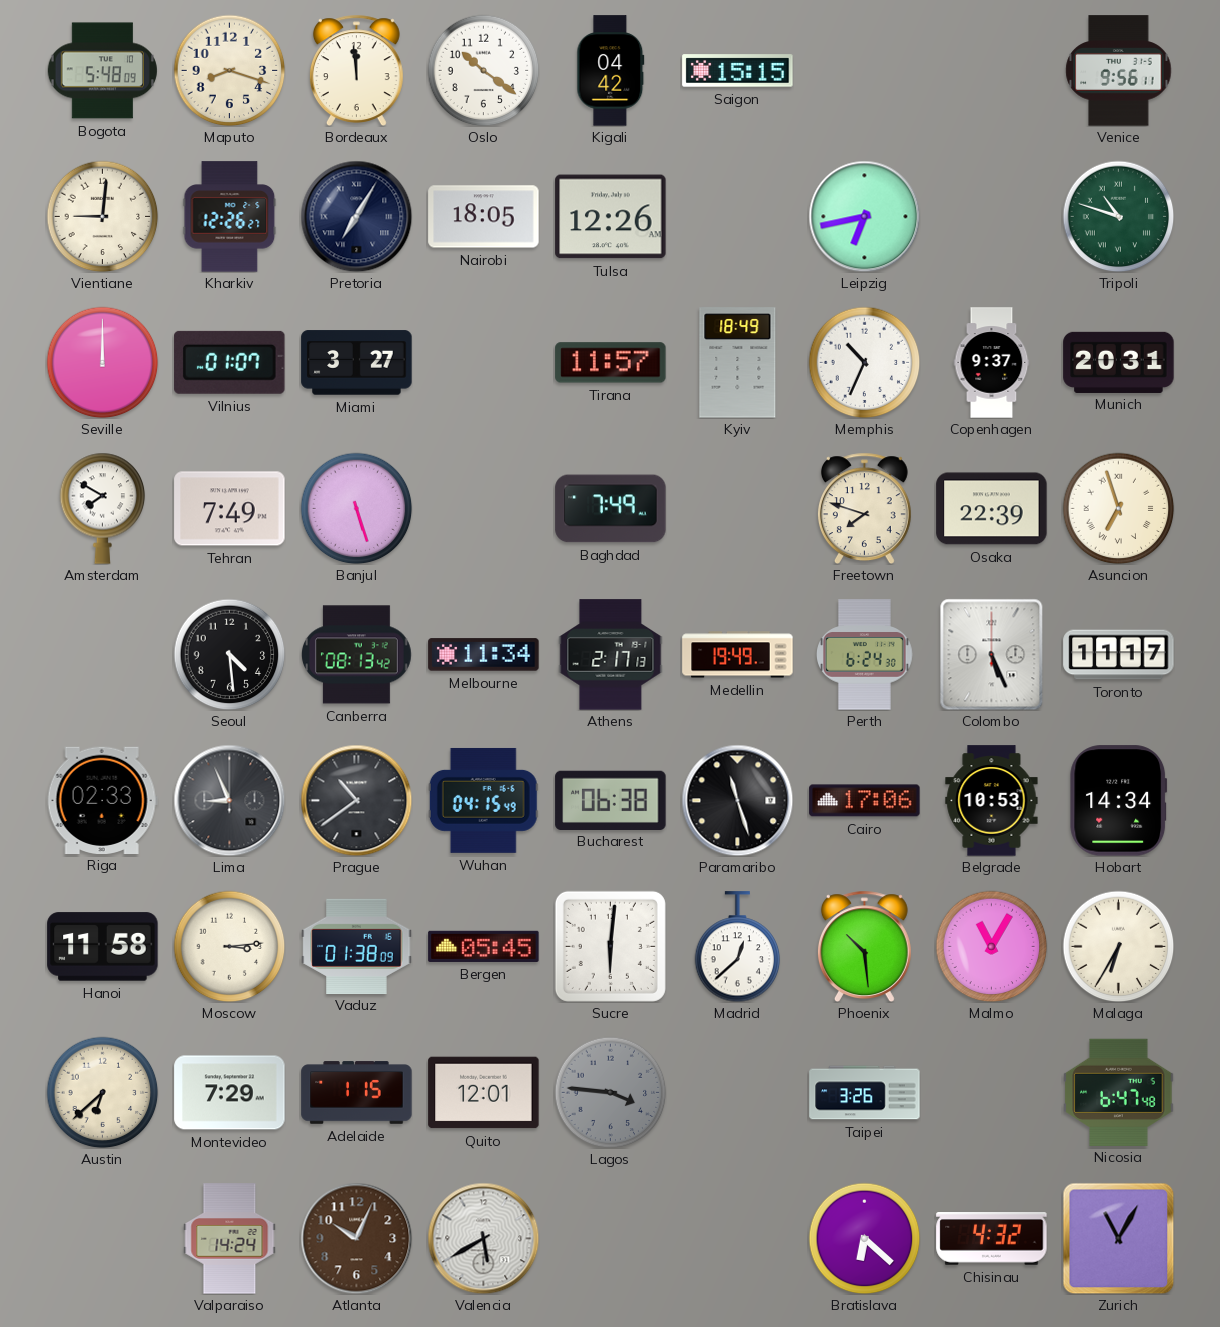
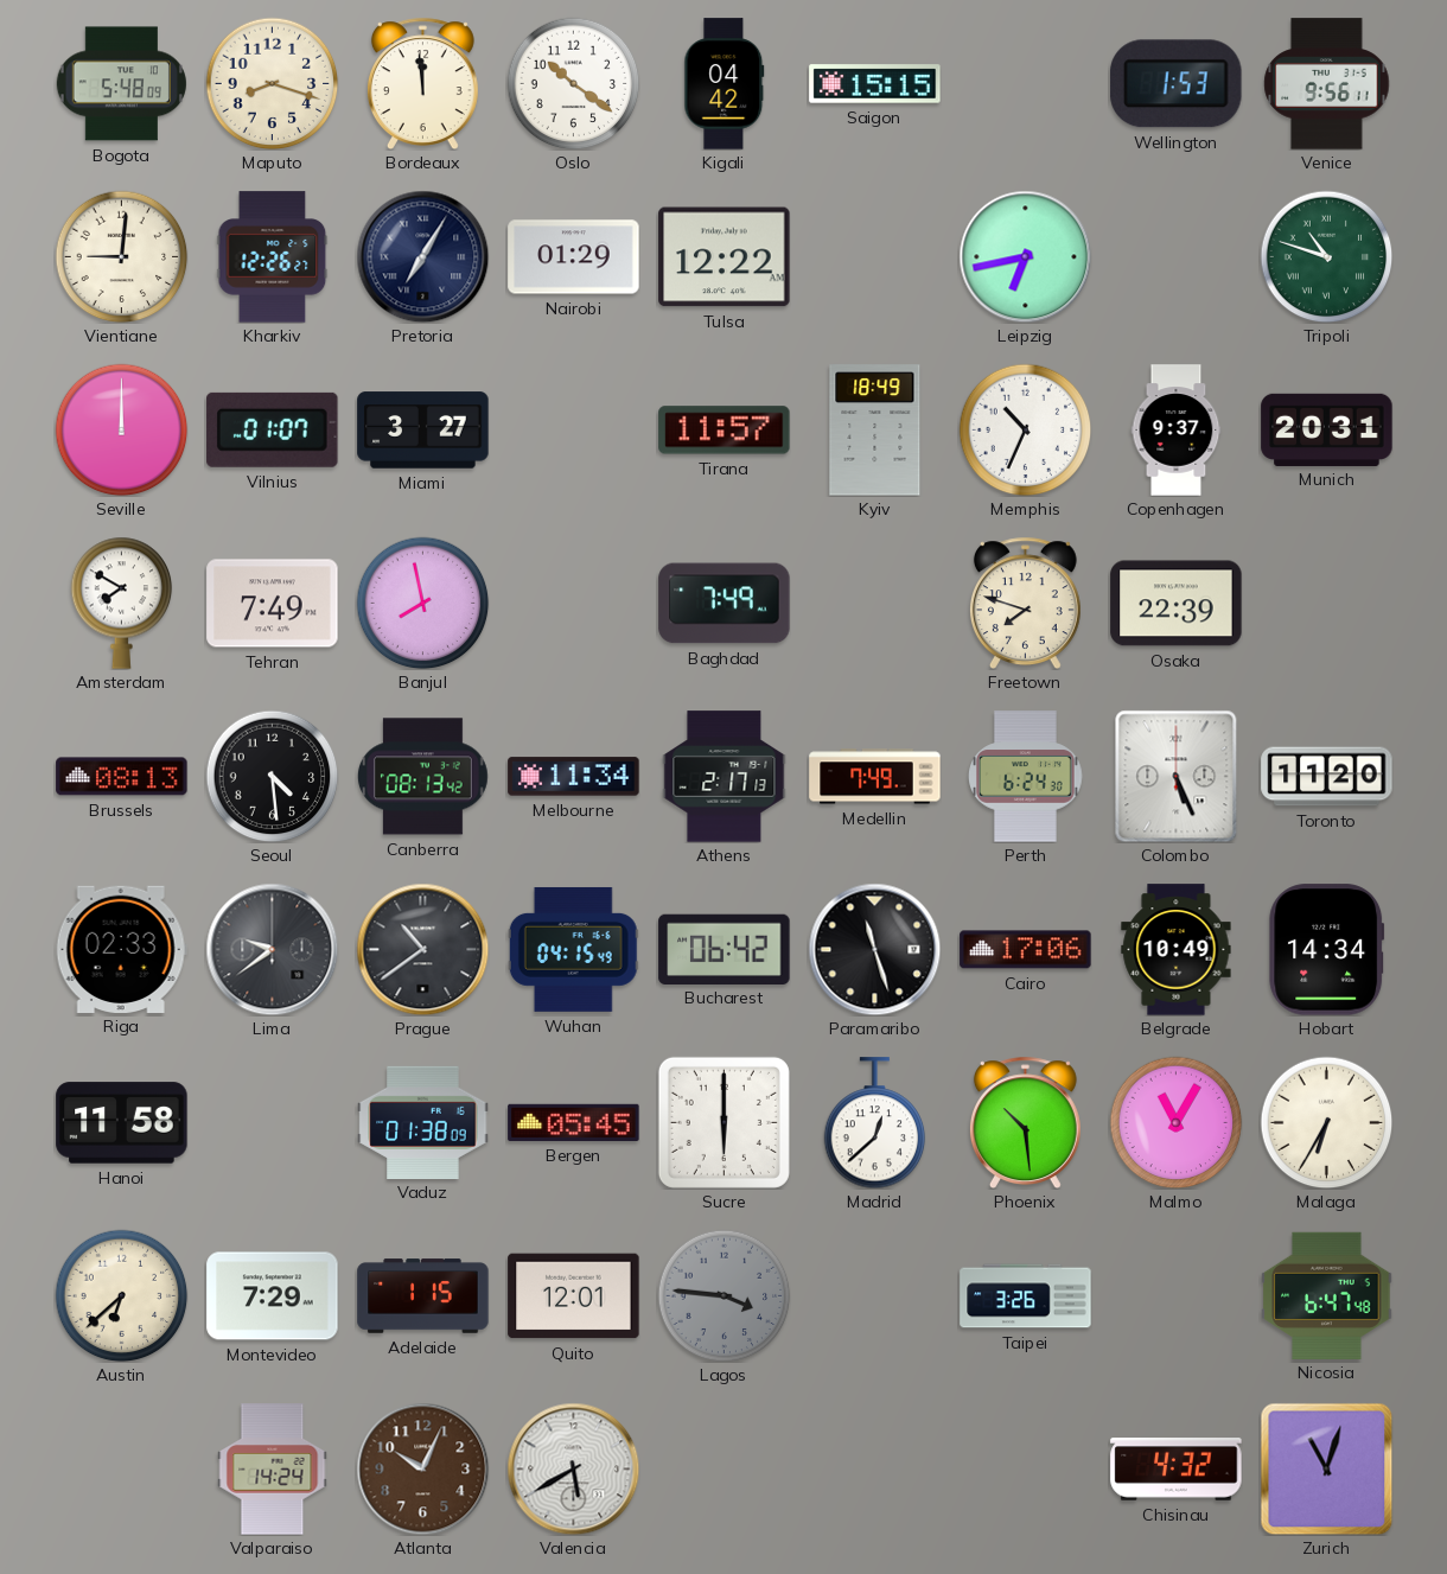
Wellington: none -> 1:53 (1177, 84)
Nairobi: 18:05 -> 01:29 (574, 257)
Tulsa: 12:26 -> 12:22 (725, 257)
Banjul: 5:27 -> 7:58 (422, 603)
Asuncion: 6:57 -> none (1118, 508)
Brussels: none -> 08:13 (122, 777)
Medellin: 19:49 -> 7:49 (875, 777)
Toronto: 11:17 -> 11:20 (1327, 777)
Lima: 8:56 -> 9:39 (272, 949)
Bucharest: 06:38 -> 06:42 (725, 949)
Belgrade: 10:53 -> 10:49 (1177, 950)
Moscow: 3:14 -> none (229, 946)
Sucre: 6:01 -> 6:00 (723, 1122)
Bratislava: 6:22 -> none (864, 1238)
Zurich: 11:05 -> 11:03 (1326, 1468)
